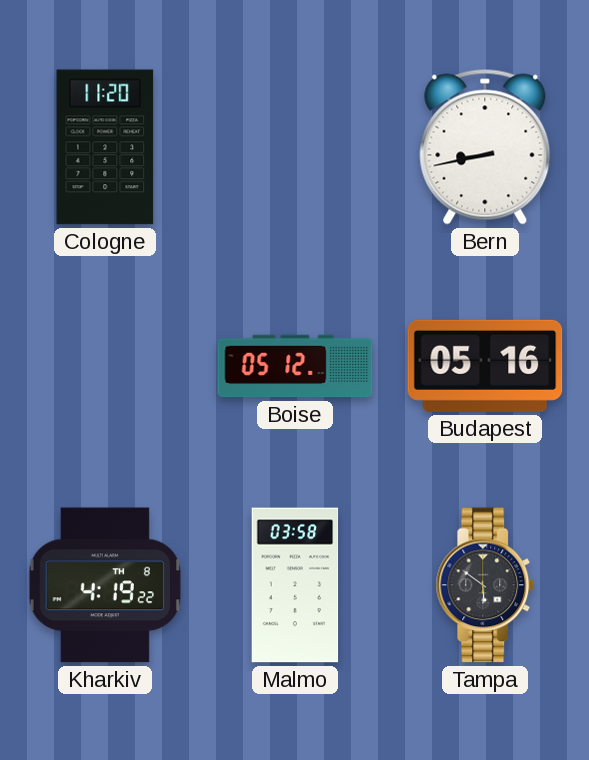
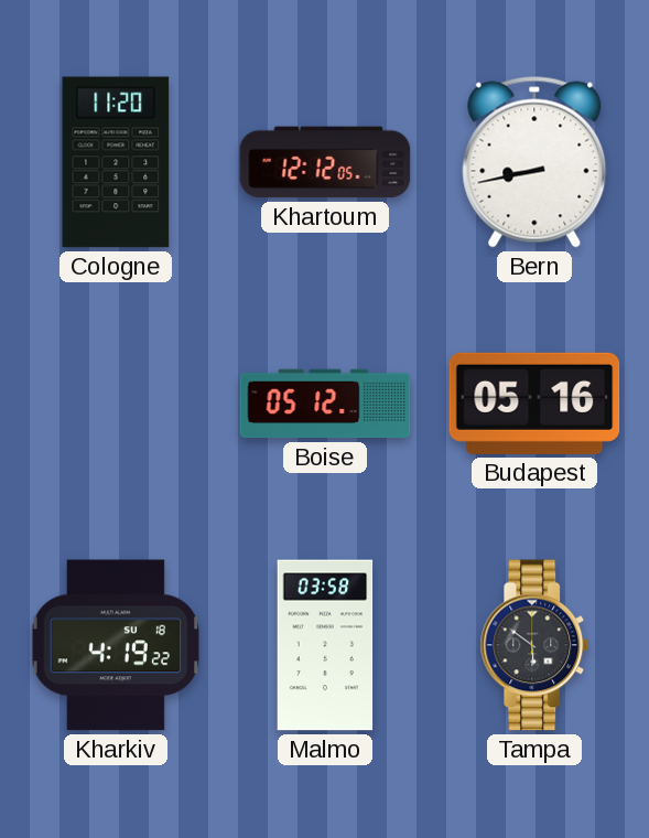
Khartoum: none -> 12:12 (325, 162)
Kharkiv date: TH 8 -> SU 18 (115, 645)
